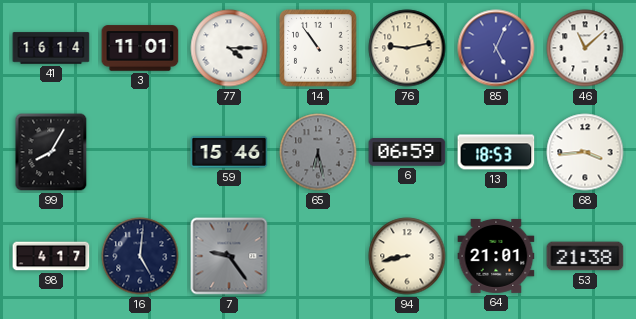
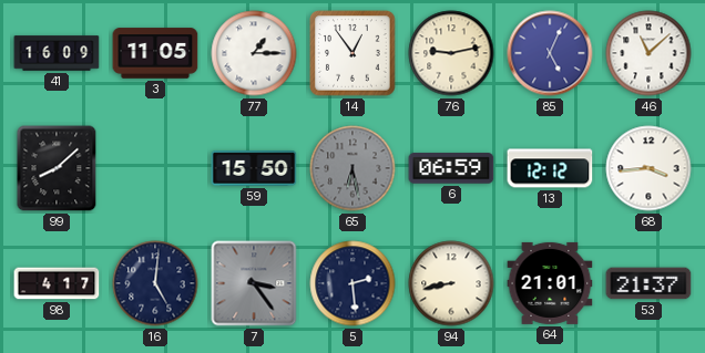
41: 16:14 -> 16:09 (57, 53)
3: 11:01 -> 11:05 (155, 53)
77: 4:15 -> 1:15 (254, 53)
14: 10:54 -> 12:54 (352, 53)
99: 8:05 -> 8:08 (57, 168)
59: 15:46 -> 15:50 (254, 168)
13: 18:53 -> 12:12 (550, 168)
7: 9:24 -> 3:24 (254, 283)
5: none -> 2:29 (352, 283)
53: 21:38 -> 21:37 (648, 283)
